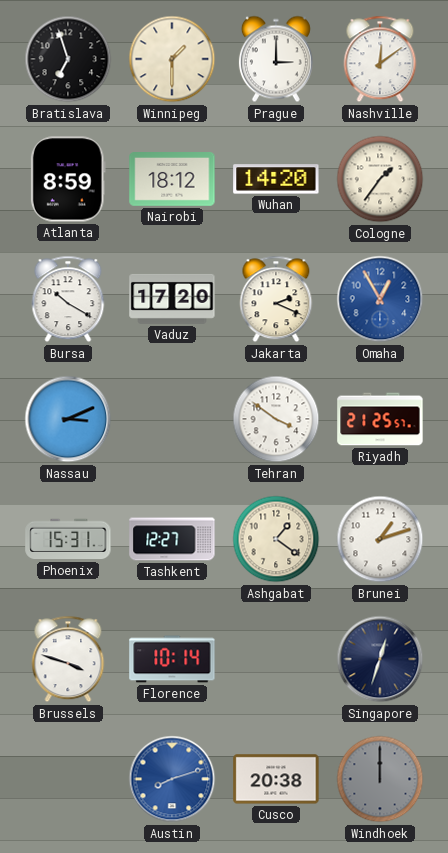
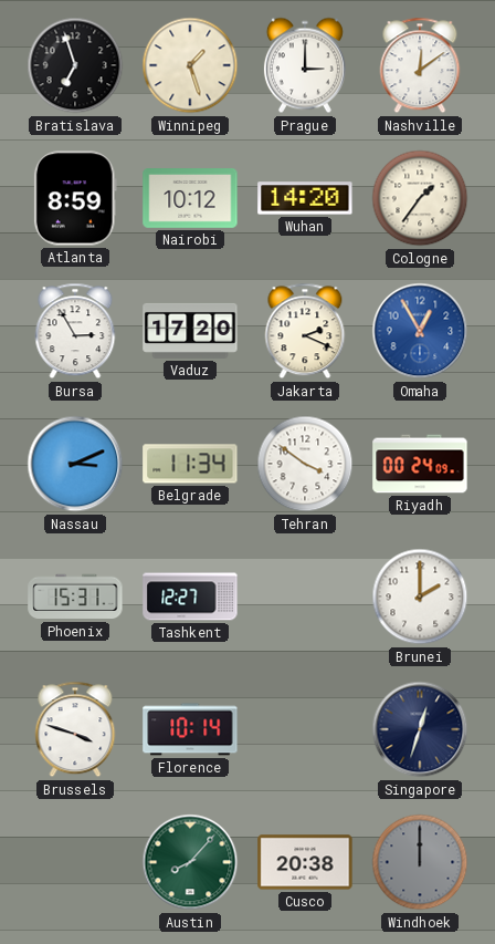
Winnipeg: 1:30 -> 1:27 (190, 65)
Nairobi: 18:12 -> 10:12 (190, 199)
Bursa: 10:20 -> 2:55 (75, 331)
Belgrade: none -> 11:34 (190, 464)
Riyadh: 21:25 -> 00:24 (420, 464)
Ashgabat: 1:21 -> none (276, 539)
Brunei: 1:12 -> 2:00 (420, 597)
Austin: 8:12 -> 8:07 (190, 862)
Austin dial: blue -> green (190, 862)
